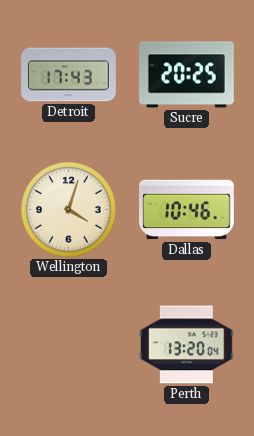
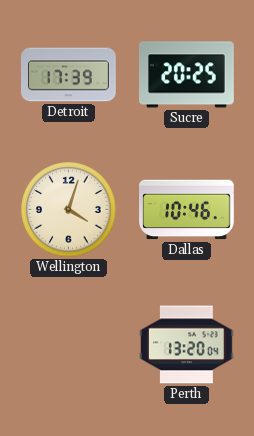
Detroit: 17:43 -> 17:39 (69, 75)
